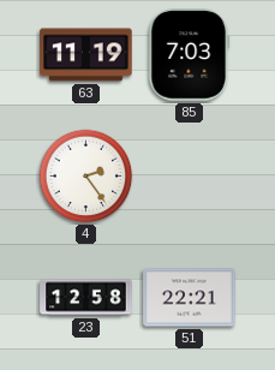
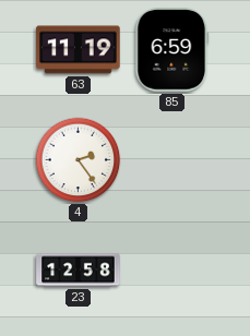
85: 7:03 -> 6:59 (172, 50)
51: 22:21 -> none (190, 298)
